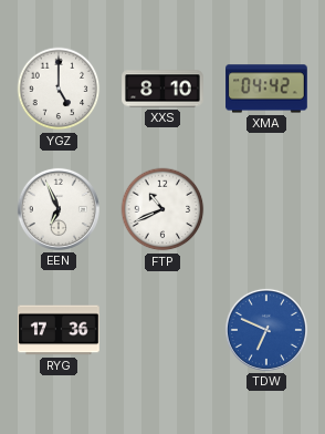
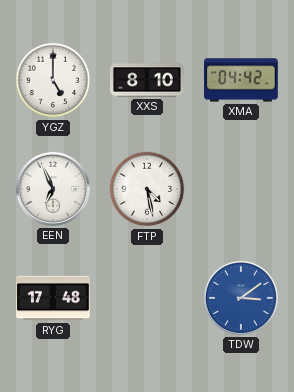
FTP: 10:41 -> 4:28 (147, 189)
RYG: 17:36 -> 17:48 (53, 298)
TDW: 6:49 -> 3:09 (241, 298)
